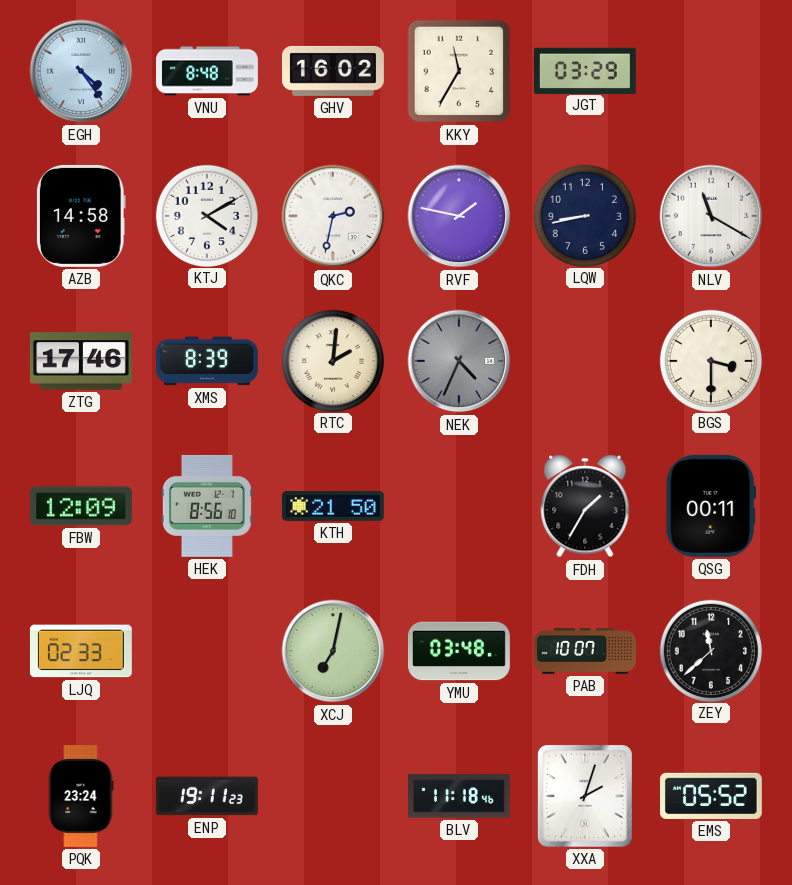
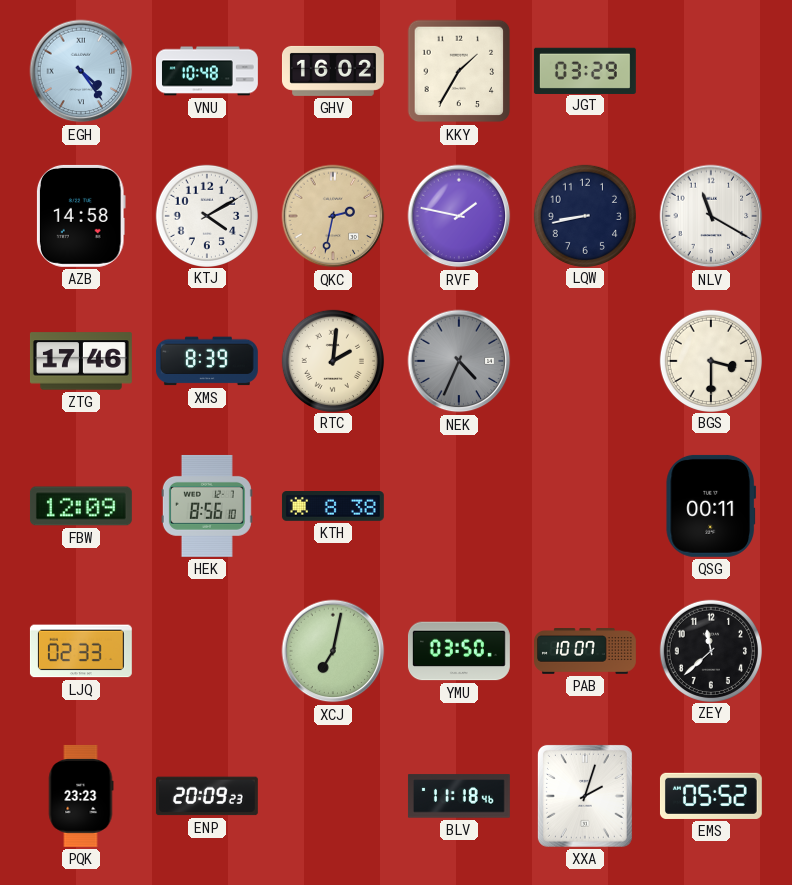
VNU: 8:48 -> 10:48 (208, 71)
KKY: 11:35 -> 1:35 (459, 71)
QKC dial: white -> champagne (333, 216)
KTH: 21:50 -> 8:38 (333, 507)
FDH: 1:35 -> none (585, 506)
YMU: 03:48 -> 03:50 (459, 651)
PQK: 23:24 -> 23:23 (81, 796)
ENP: 19:11 -> 20:09 (207, 796)
